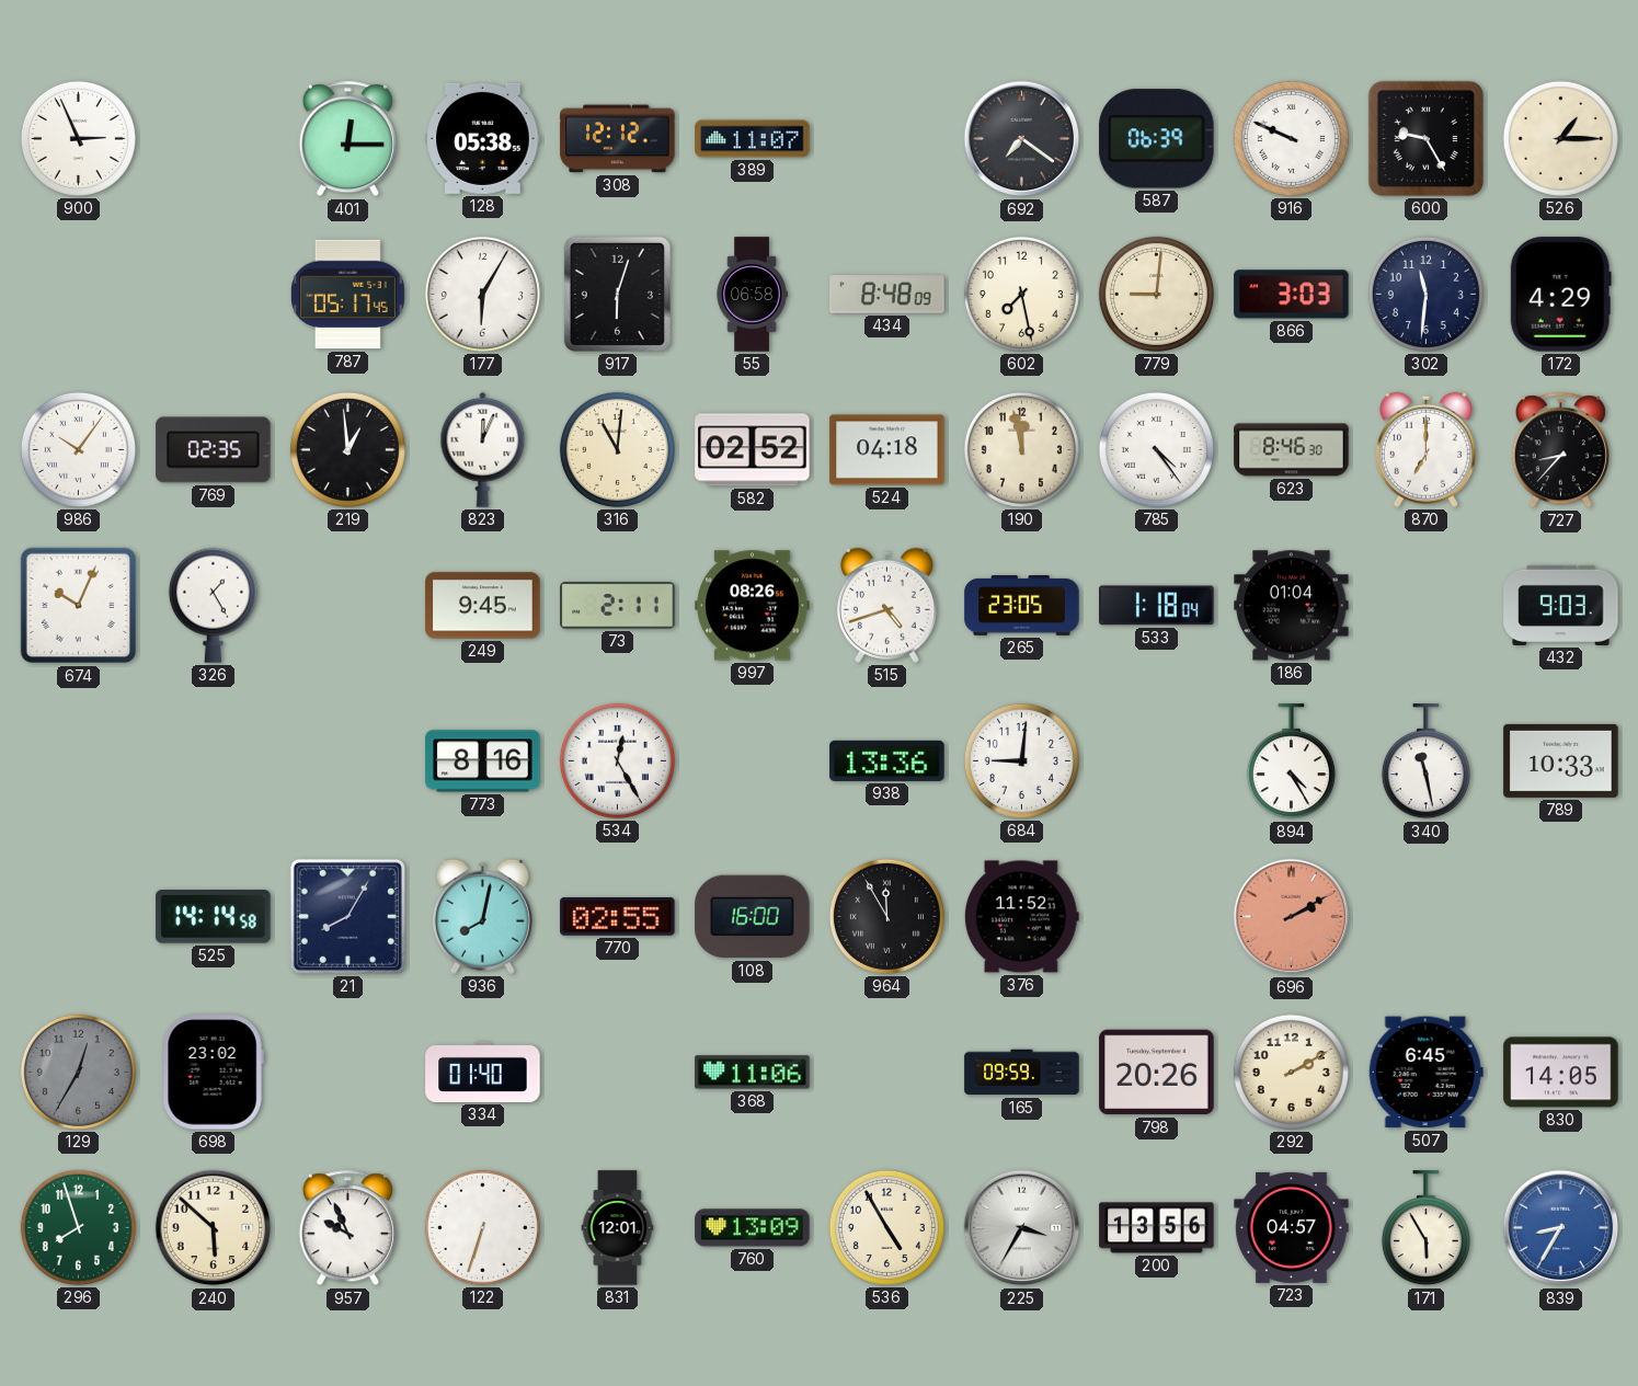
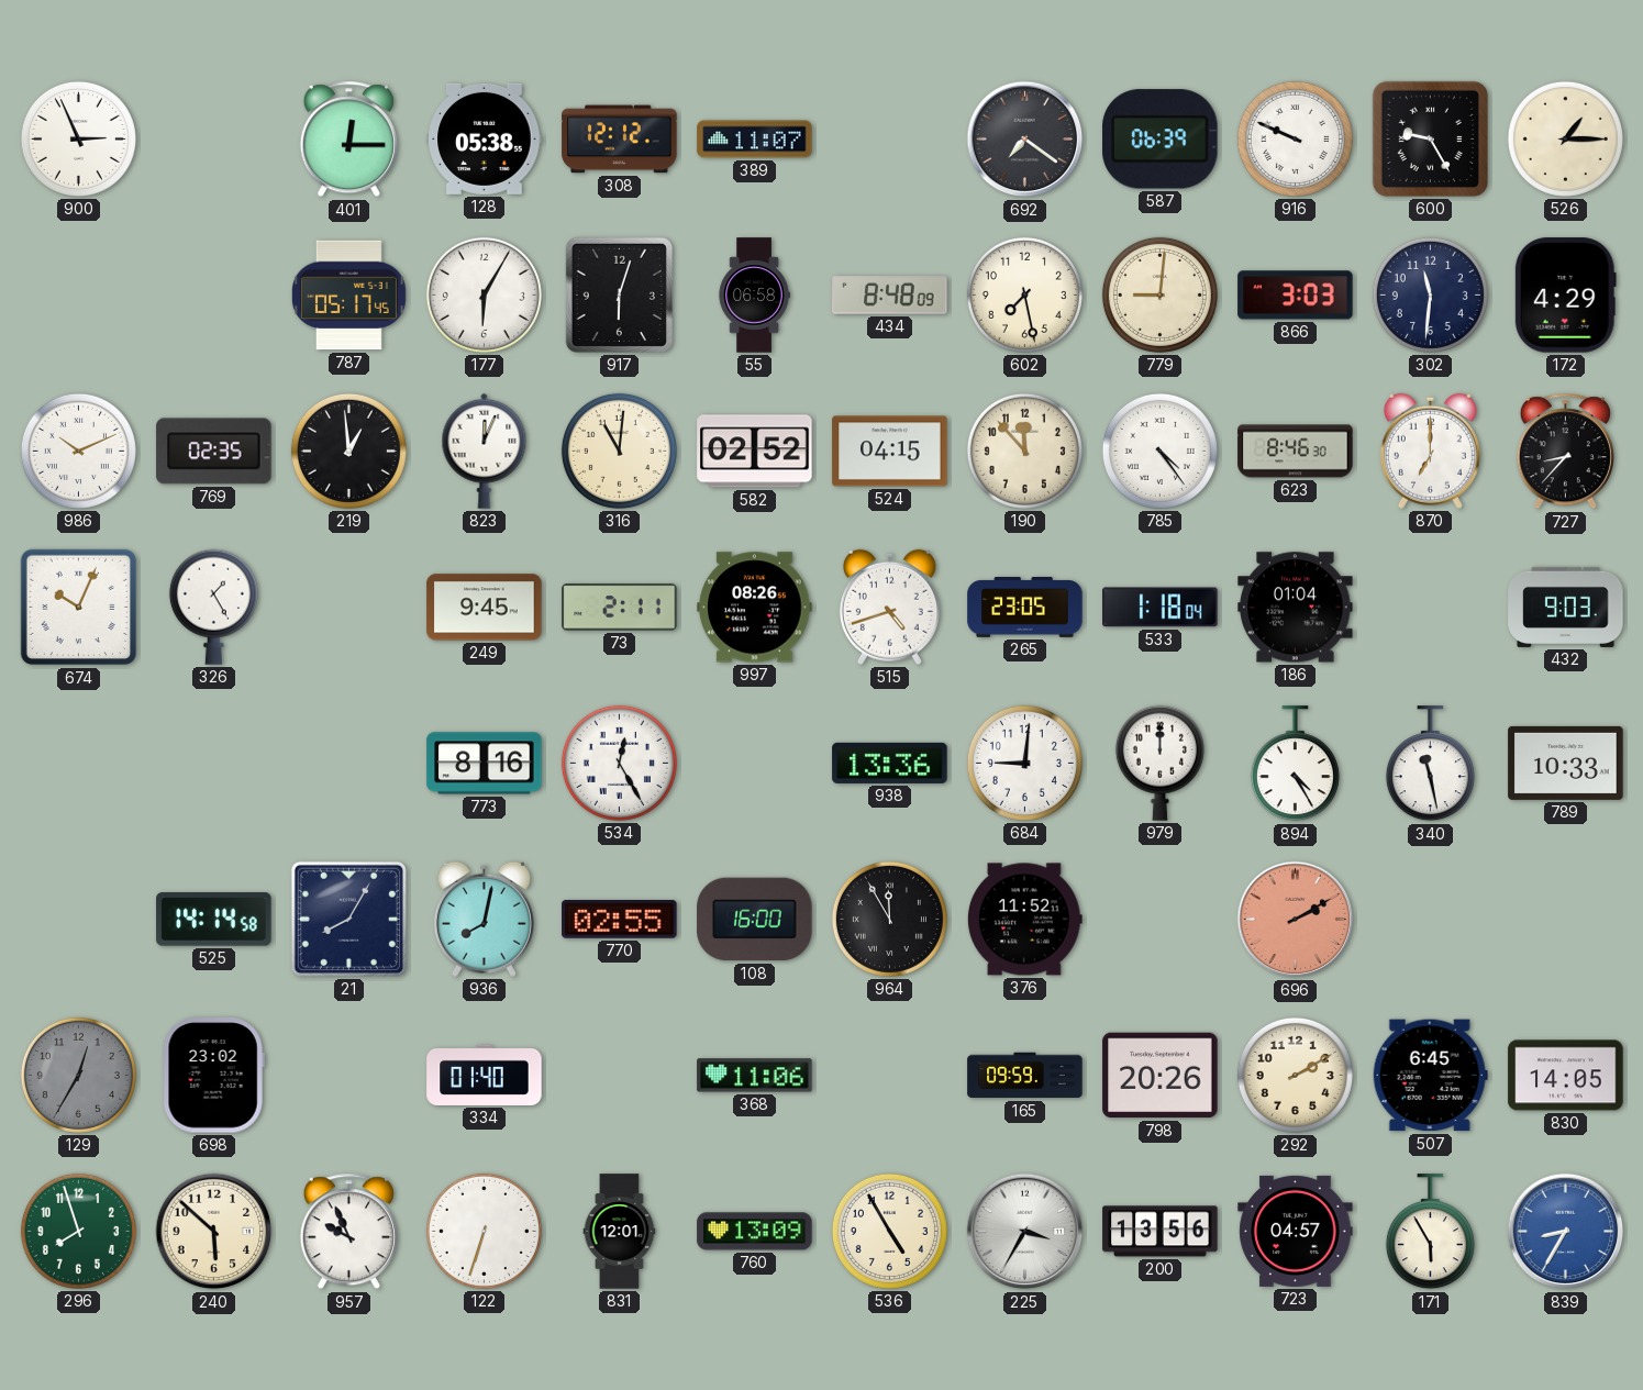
986: 10:06 -> 10:11 (78, 451)
524: 04:18 -> 04:15 (890, 452)
190: 11:58 -> 11:53 (1024, 451)
979: none -> 12:00 (1159, 763)
